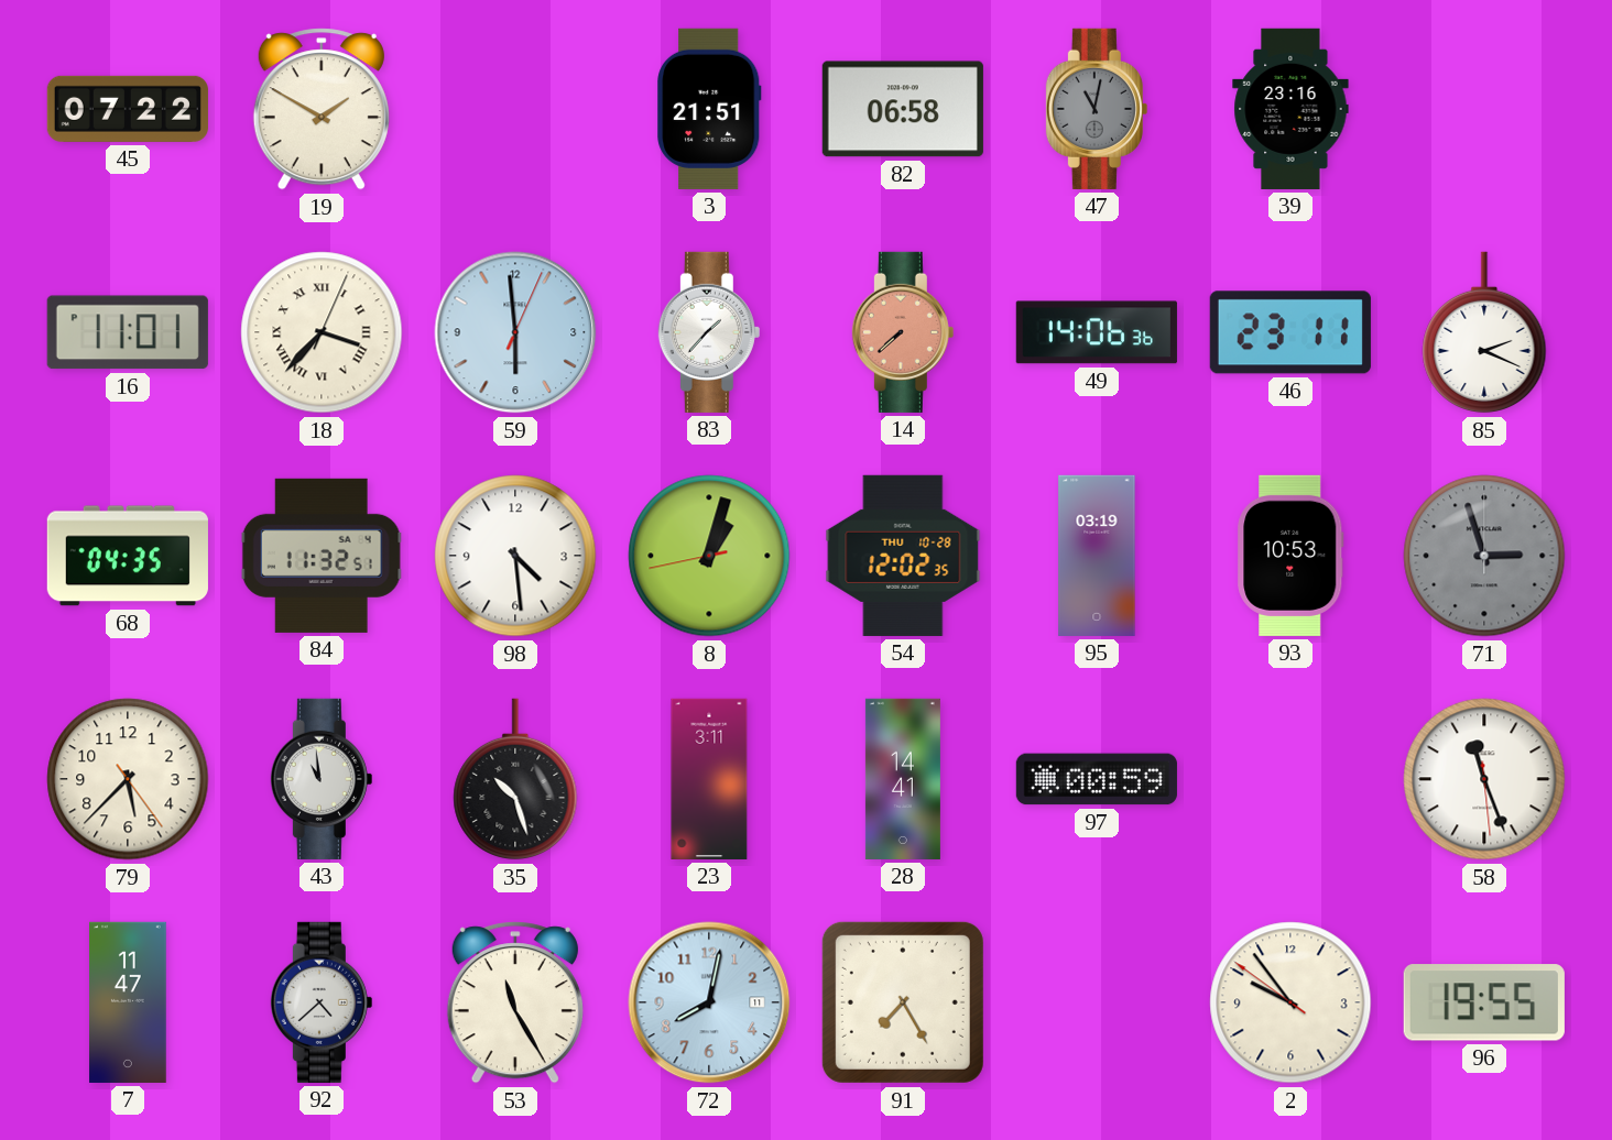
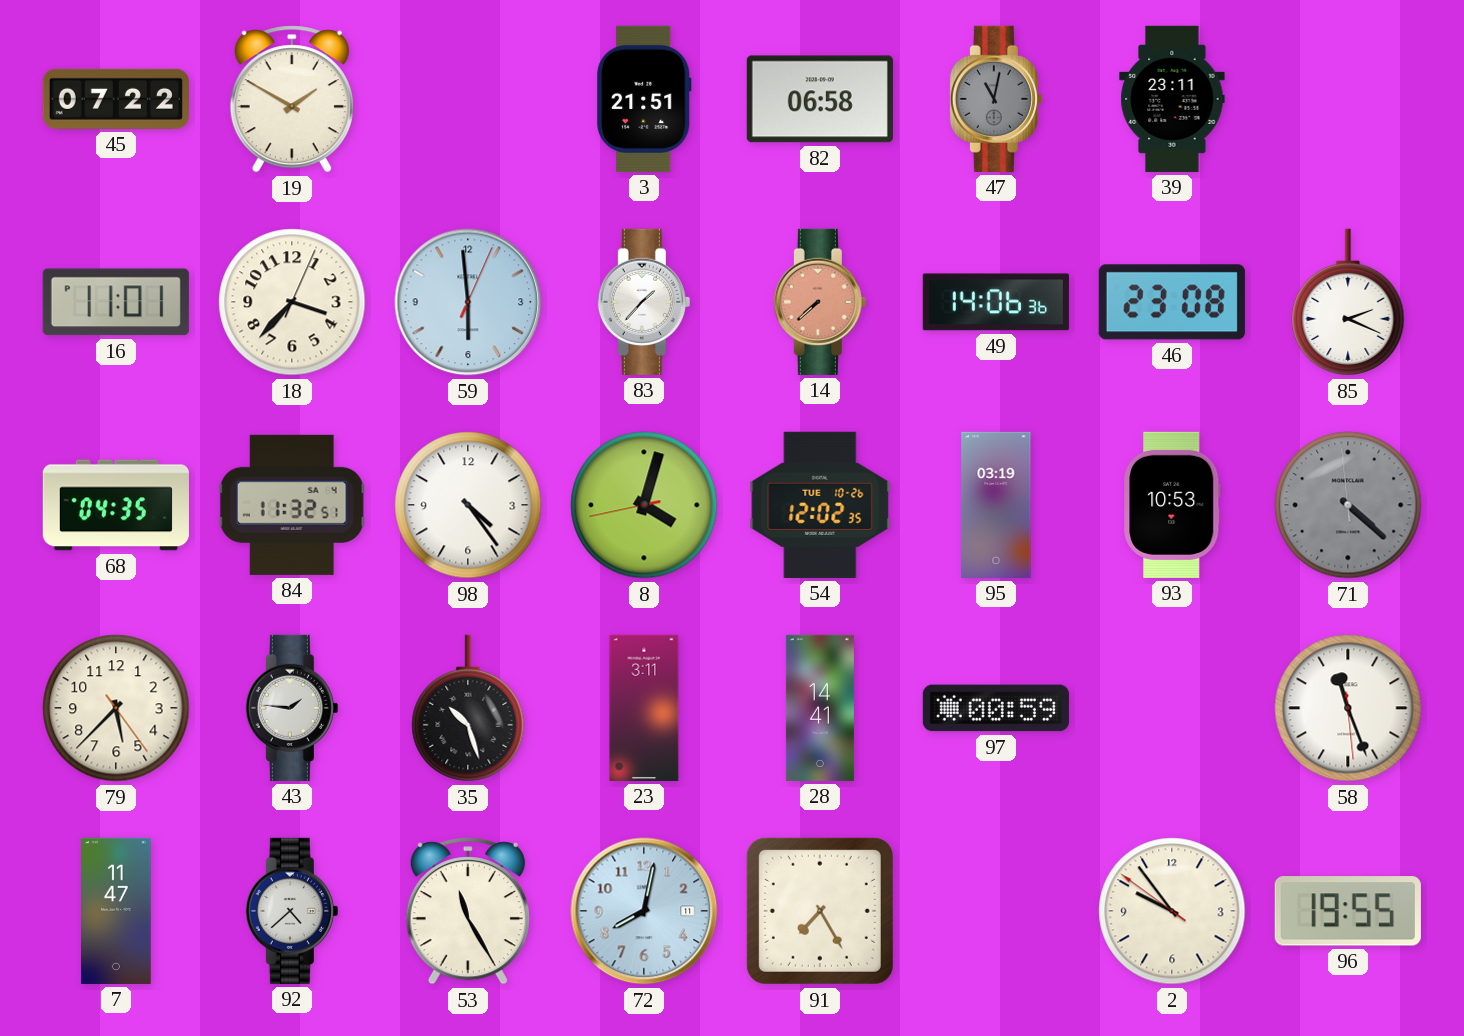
39: 23:16 -> 23:11 (1172, 99)
18 numerals: Roman -> Arabic (292, 302)
46: 23:11 -> 23:08 (1172, 302)
98: 4:29 -> 4:24 (468, 505)
8: 1:02 -> 4:02 (644, 505)
54 date: THU 10-28 -> TUE 10-26 (820, 505)
71: 2:57 -> 4:21 (1348, 505)
43: 10:59 -> 1:46 (292, 708)
